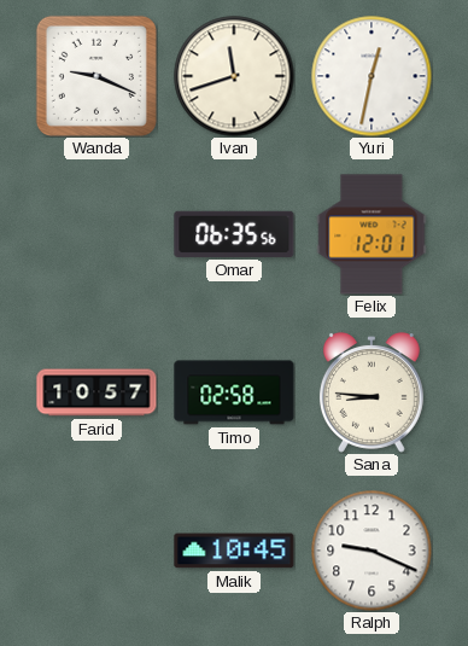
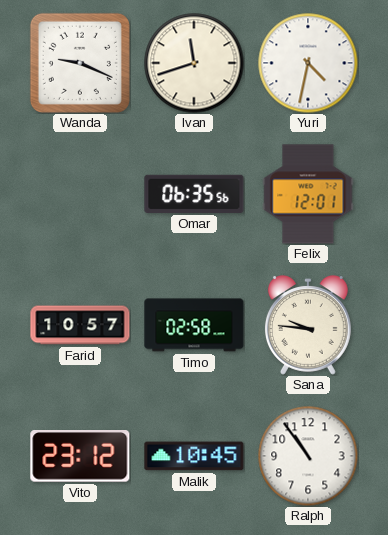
Yuri: 12:32 -> 4:32 (308, 63)
Sana: 8:46 -> 9:46 (308, 325)
Vito: none -> 23:12 (80, 457)
Ralph: 9:19 -> 10:54 (308, 456)
